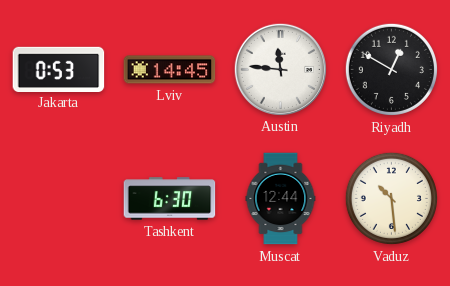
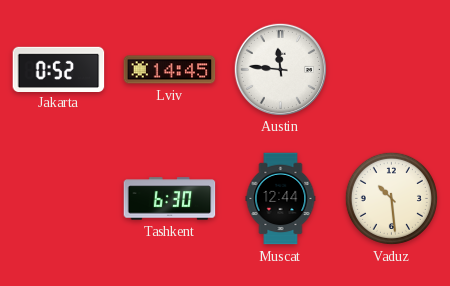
Jakarta: 0:53 -> 0:52 (59, 69)
Riyadh: 12:50 -> none (391, 69)
